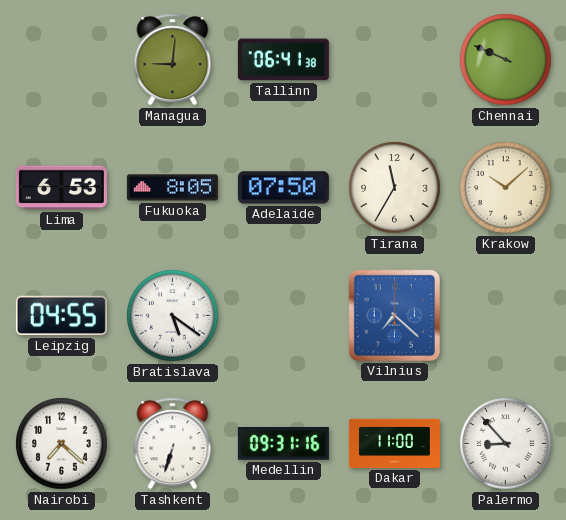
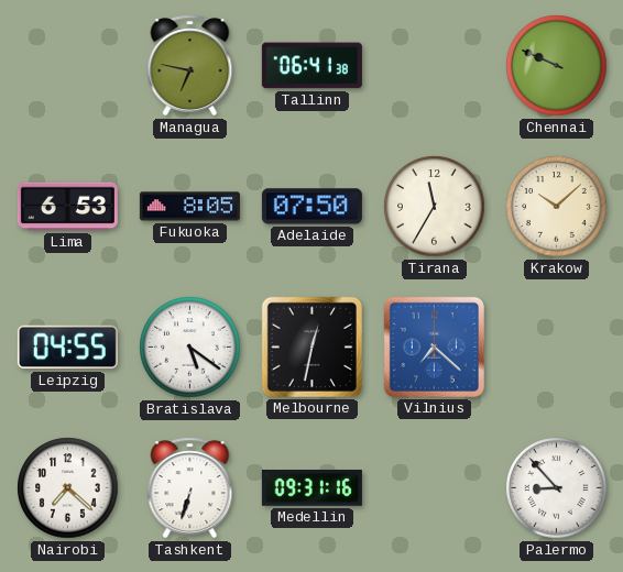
Managua: 9:01 -> 6:47 (190, 66)
Melbourne: none -> 12:32 (311, 346)
Dakar: 11:00 -> none (394, 443)
